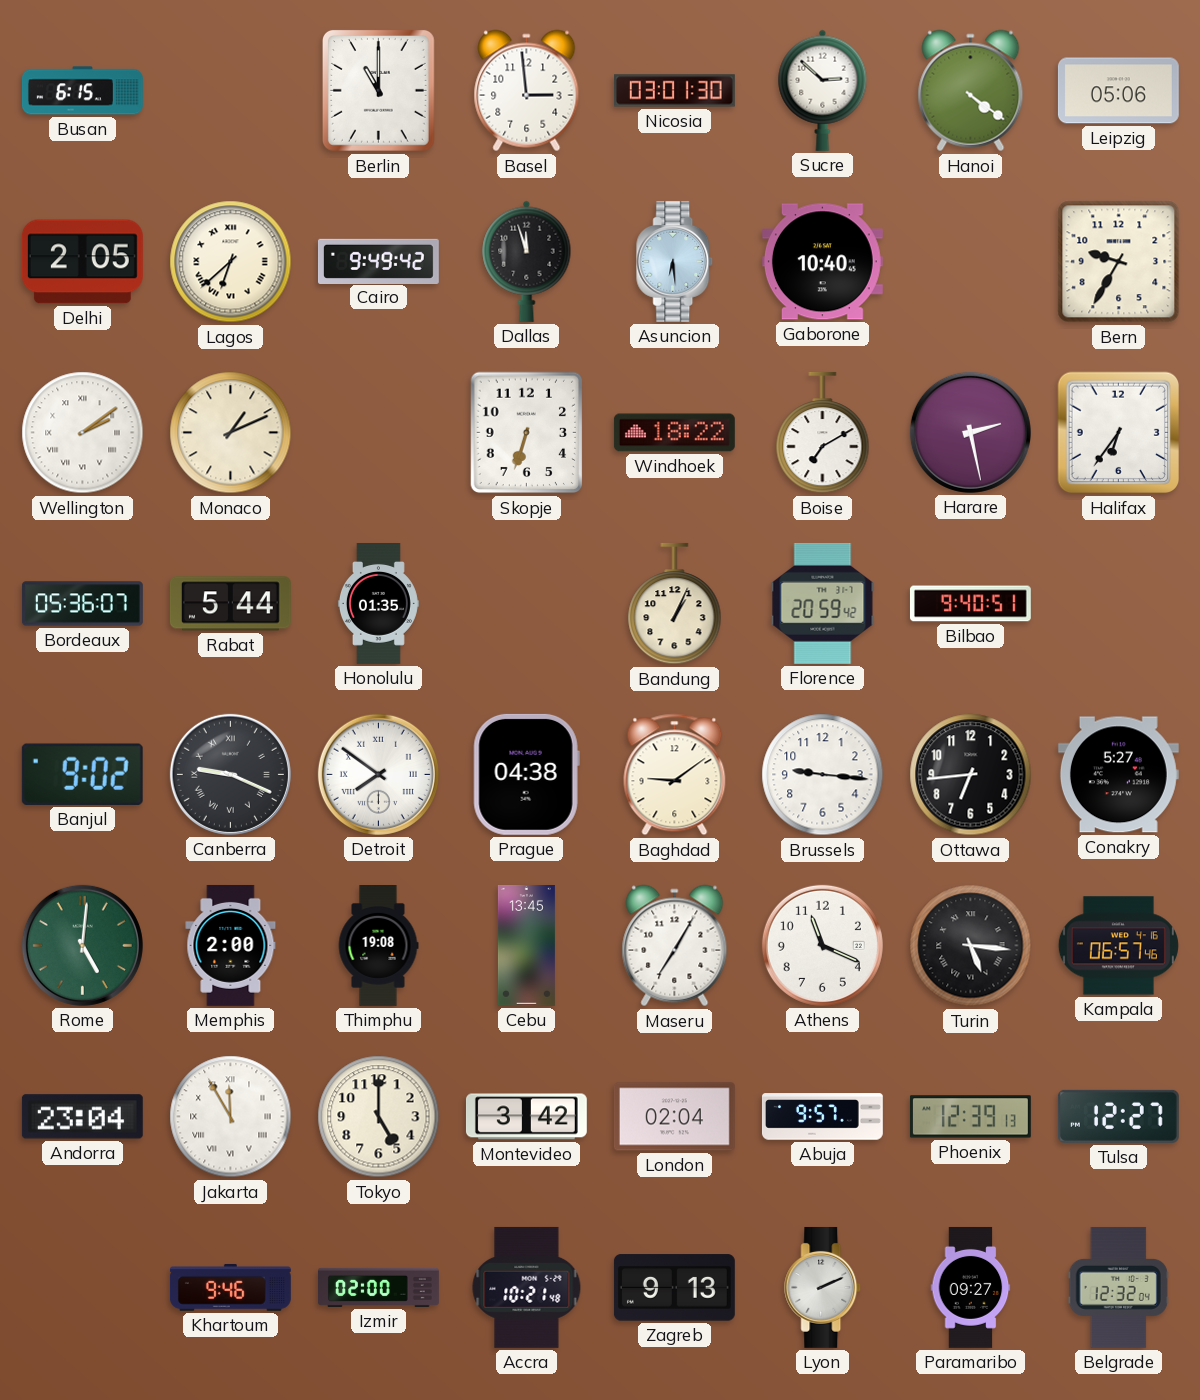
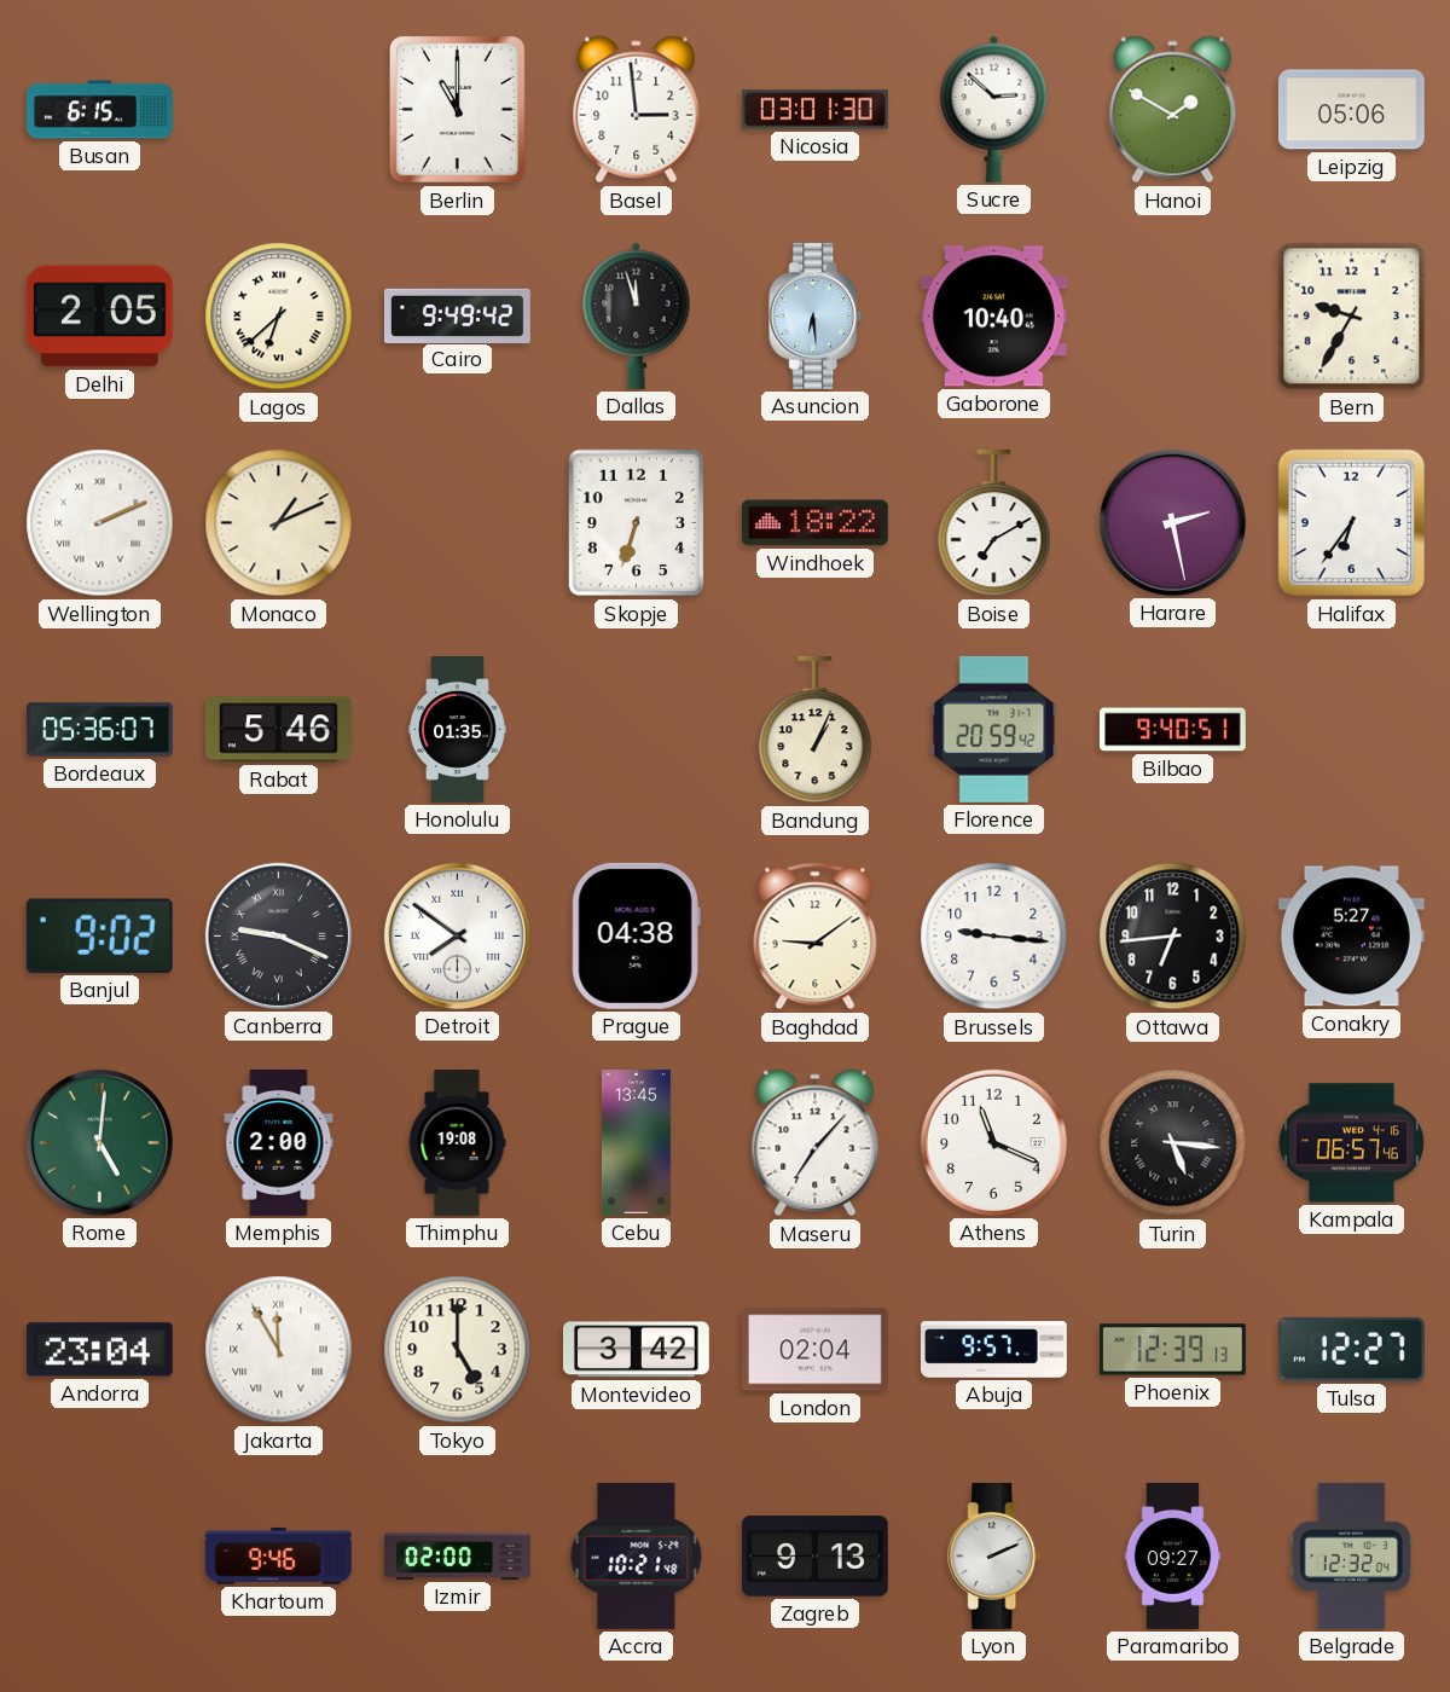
Hanoi: 4:21 -> 1:50 (1173, 110)
Wellington: 2:09 -> 2:11 (100, 523)
Rabat: 5:44 -> 5:46 (278, 730)
Maseru: 7:05 -> 7:07 (816, 1143)
